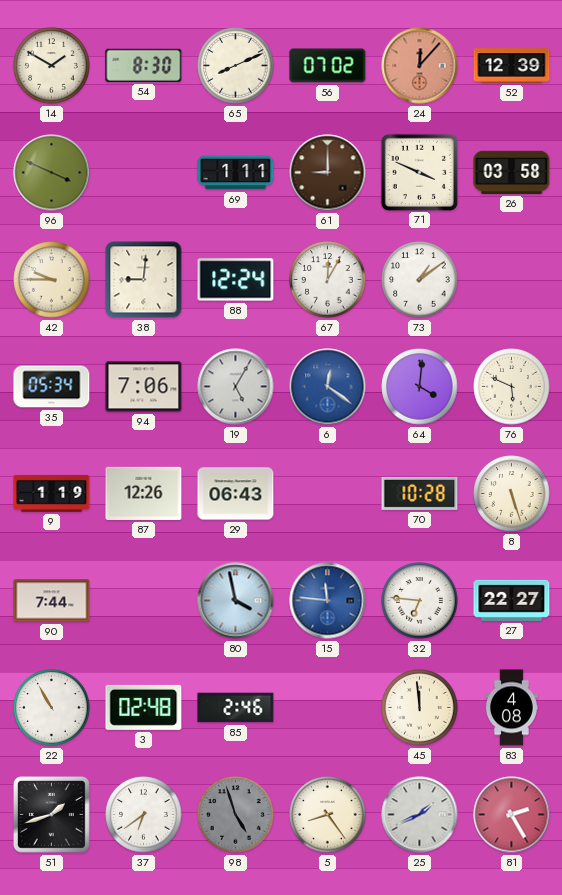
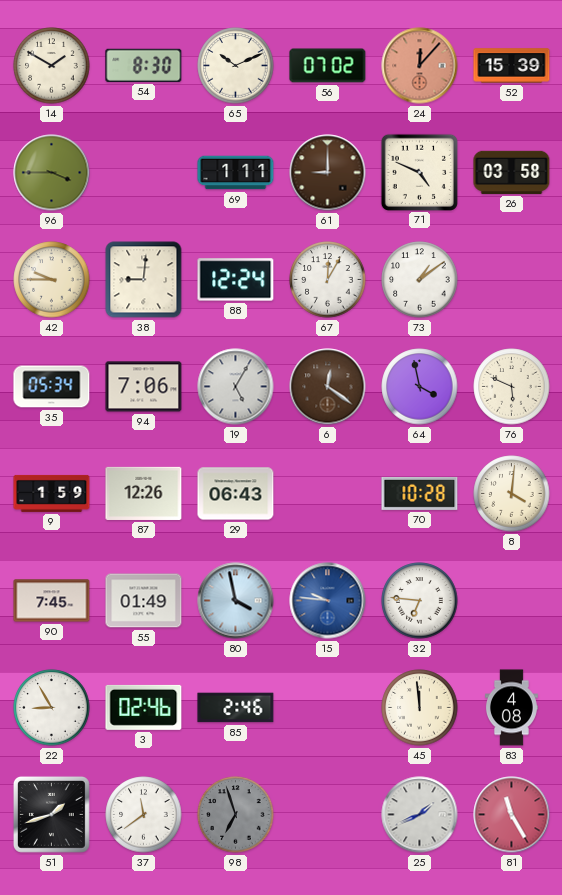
65: 8:11 -> 10:11 (236, 66)
52: 12:39 -> 15:39 (512, 66)
96: 3:49 -> 3:45 (52, 173)
71: 3:49 -> 4:49 (419, 172)
6 dial: blue -> brown (328, 387)
64: 4:01 -> 3:58 (420, 387)
9: 1:19 -> 1:59 (52, 493)
8: 5:27 -> 4:01 (512, 494)
90: 7:44 -> 7:45 (52, 601)
55: none -> 01:49 (144, 601)
15: 11:46 -> 9:46 (328, 601)
27: 22:27 -> none (512, 600)
22: 10:55 -> 8:55 (52, 708)
3: 02:48 -> 02:46 (144, 707)
37: 6:39 -> 11:39 (144, 815)
98: 4:57 -> 6:57 (236, 815)
5: 8:24 -> none (328, 815)
81: 2:25 -> 11:25 (512, 815)
